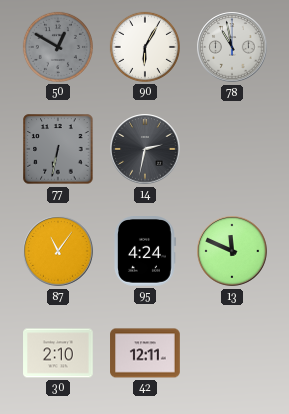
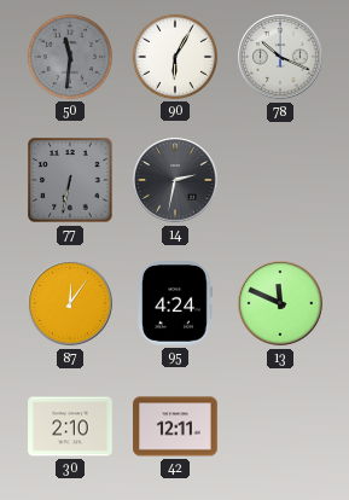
50: 12:50 -> 11:31 (70, 57)
78: 10:58 -> 10:19 (280, 57)
87: 11:06 -> 12:06 (70, 303)
